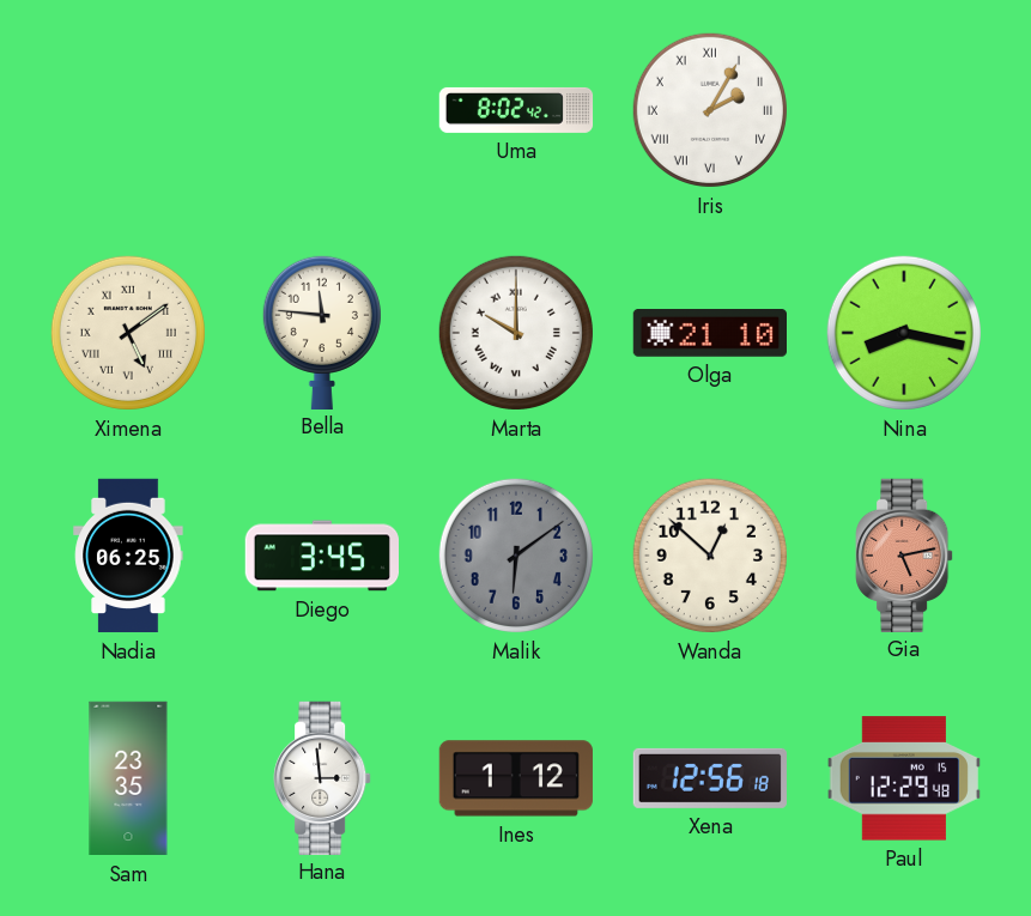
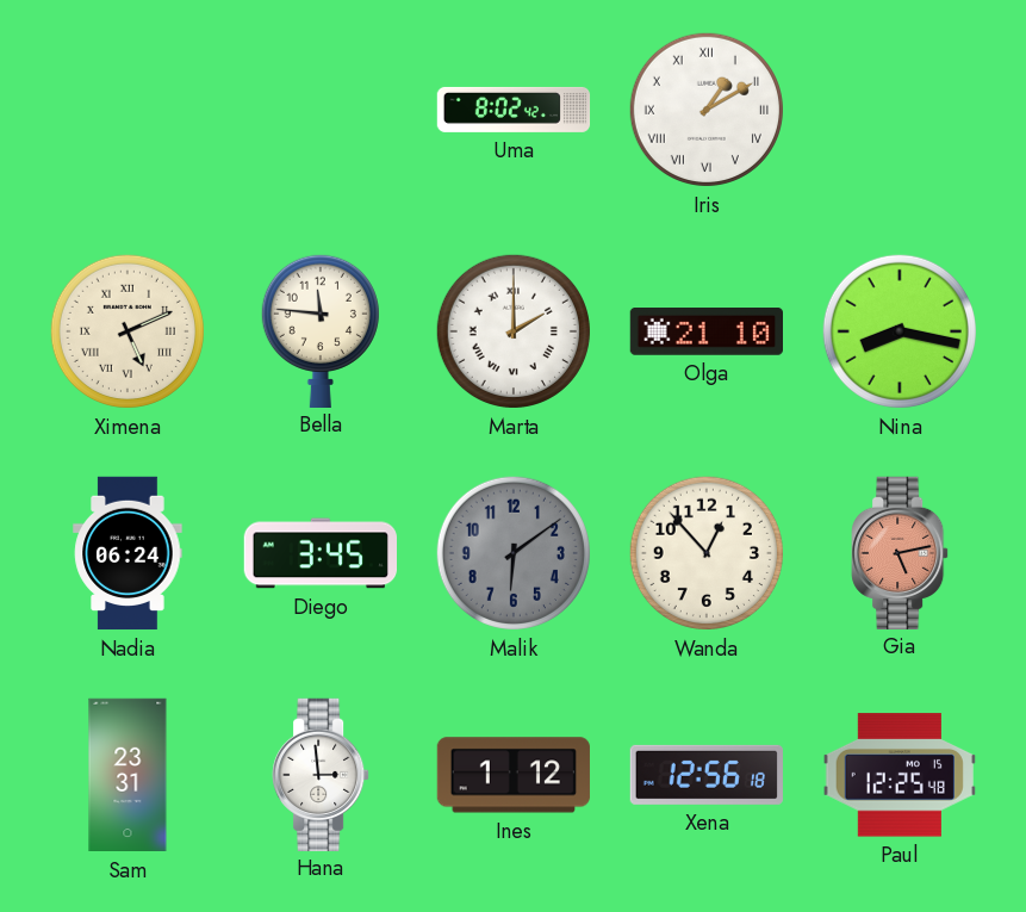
Iris: 2:05 -> 1:10 (707, 110)
Ximena: 5:09 -> 5:11 (128, 331)
Marta: 10:00 -> 2:00 (514, 331)
Nadia: 06:25 -> 06:24 (128, 553)
Wanda: 12:52 -> 12:53 (707, 553)
Sam: 23:35 -> 23:31 (128, 775)
Paul: 12:29 -> 12:25 (900, 775)
